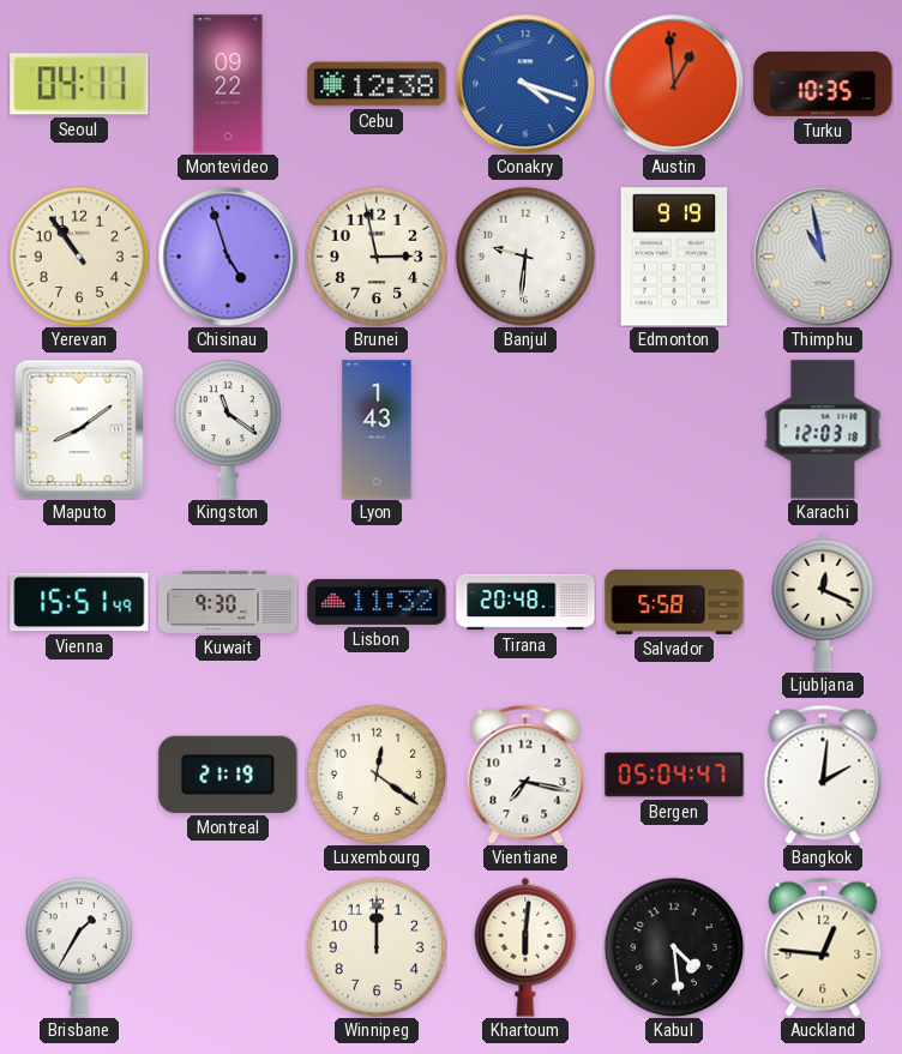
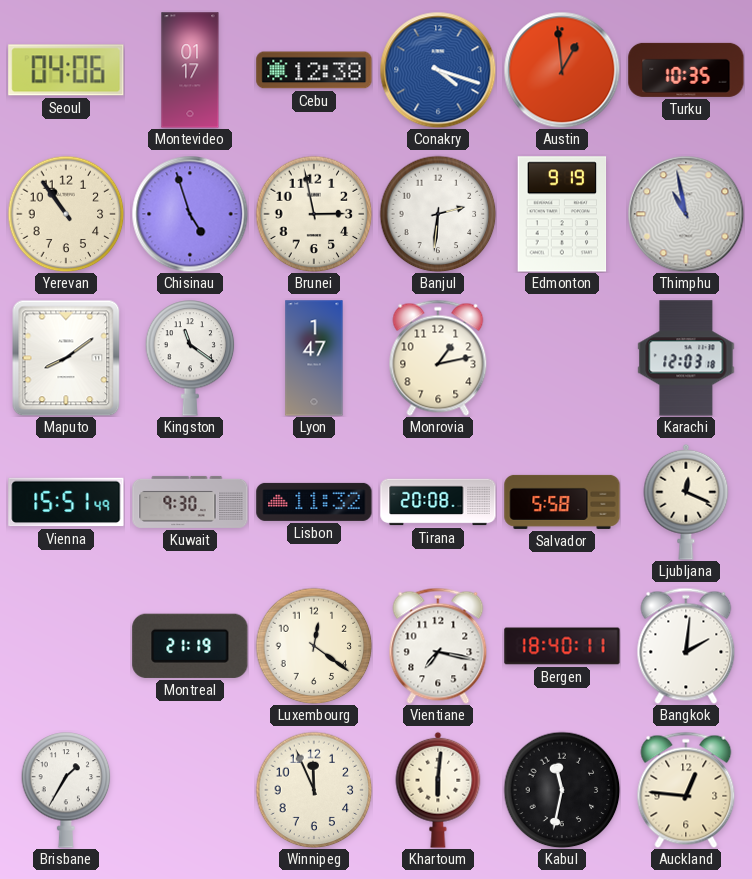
Seoul: 04:11 -> 04:06 (66, 70)
Montevideo: 09:22 -> 01:17 (190, 70)
Banjul: 9:31 -> 2:31 (438, 214)
Lyon: 1:43 -> 1:47 (314, 358)
Monrovia: none -> 1:13 (438, 358)
Tirana: 20:48 -> 20:08 (438, 502)
Bergen: 05:04 -> 18:40 (562, 646)
Winnipeg: 12:00 -> 11:56 (314, 790)
Kabul: 4:29 -> 11:32 (562, 790)
